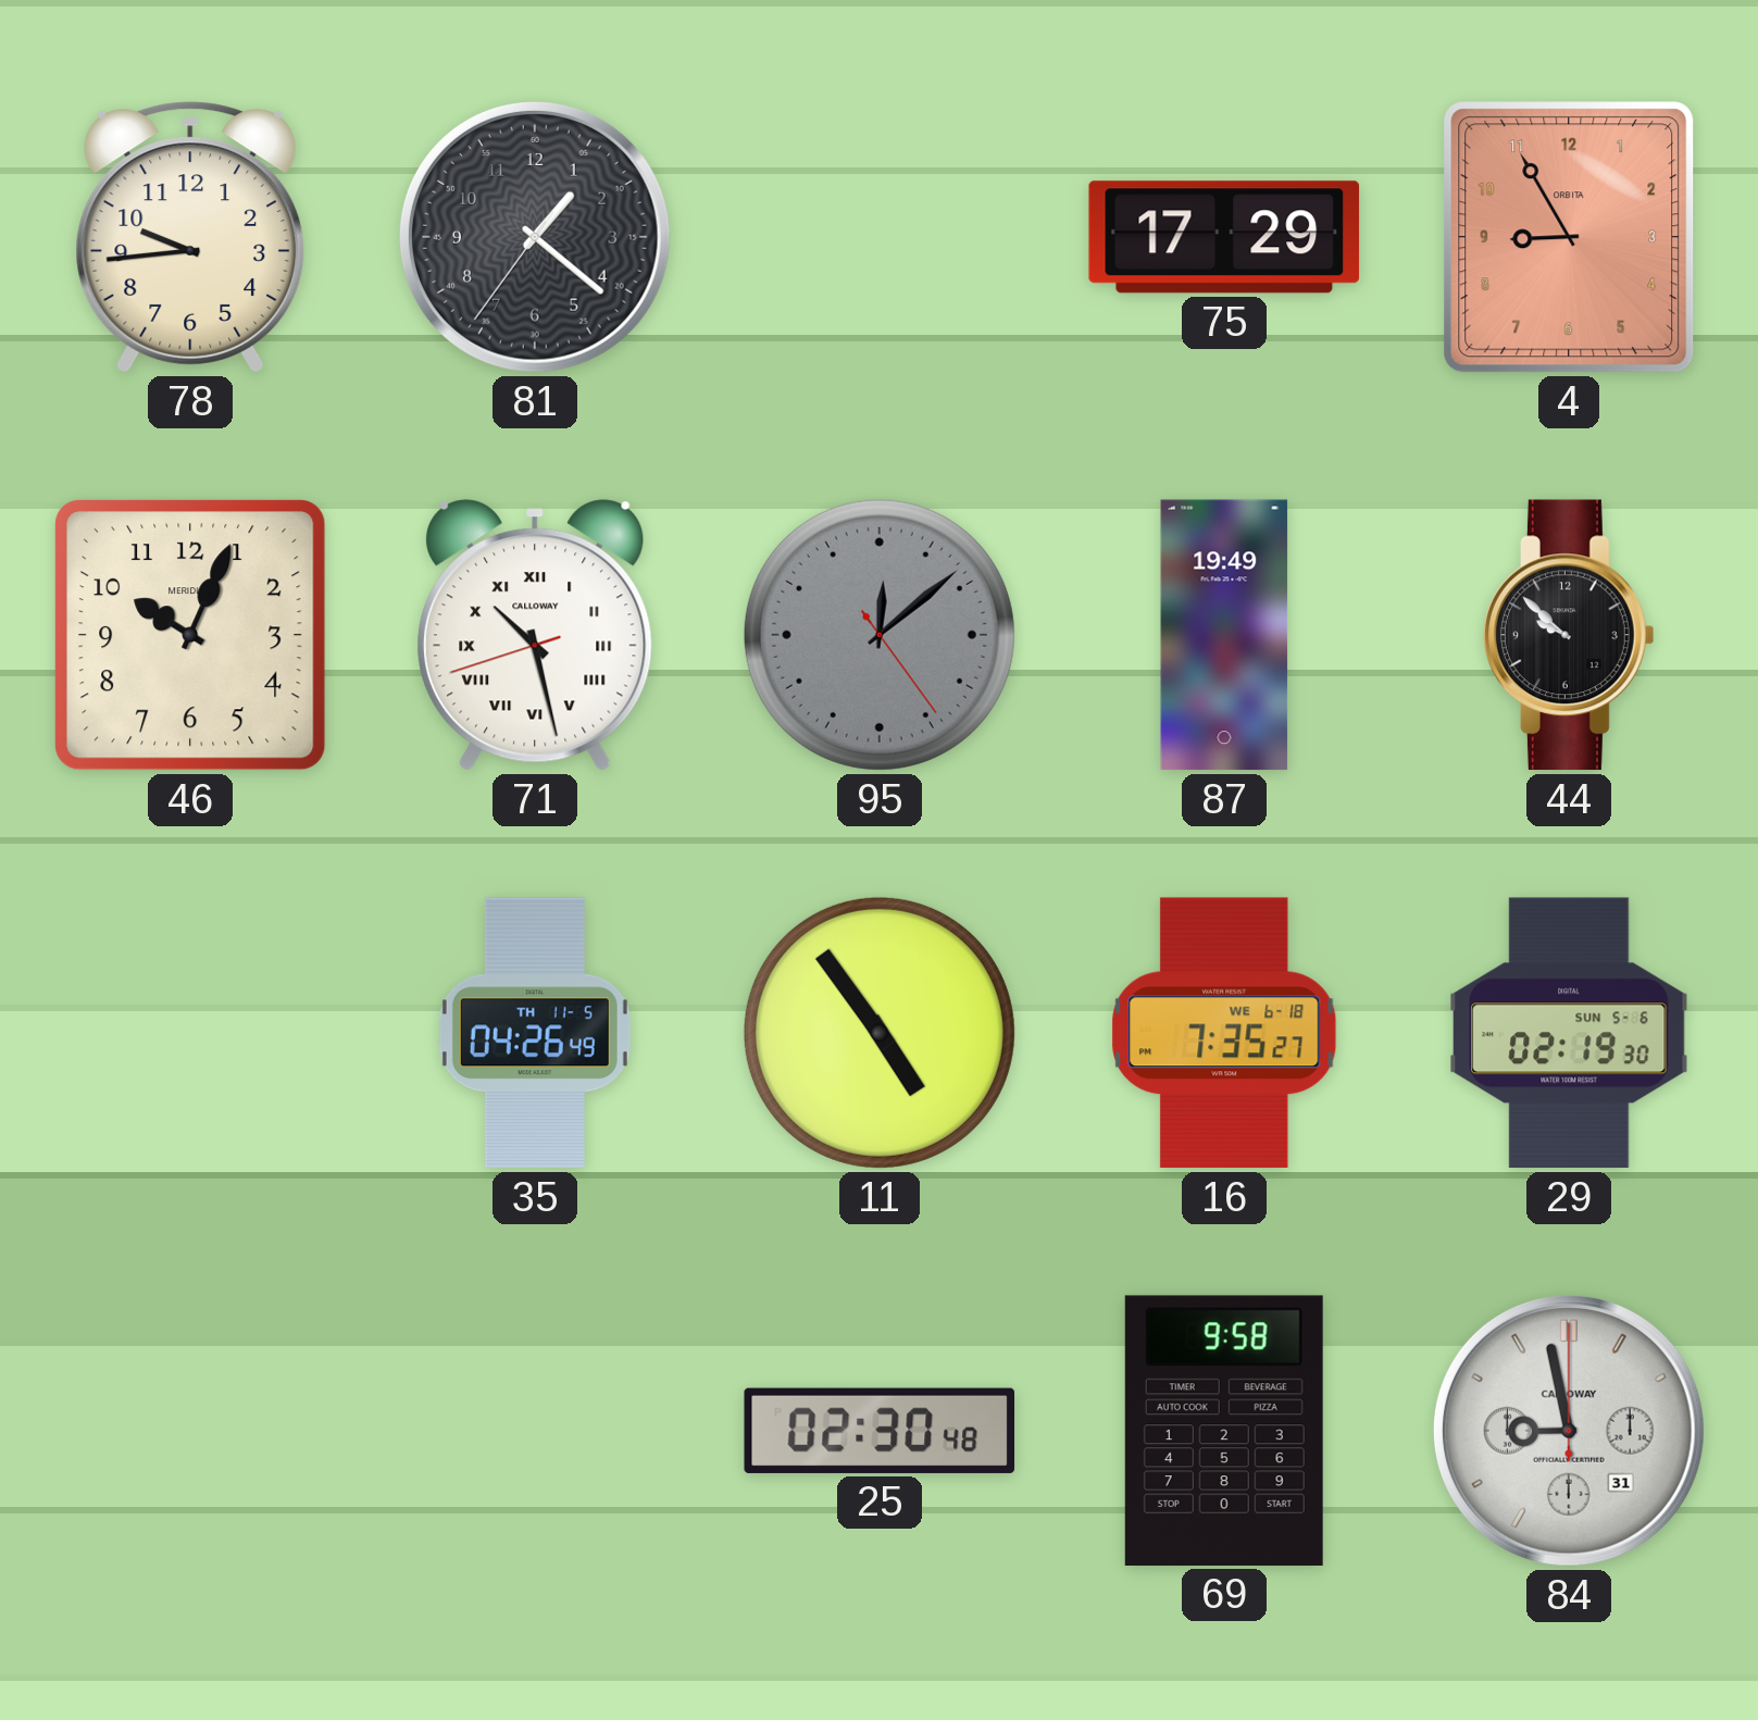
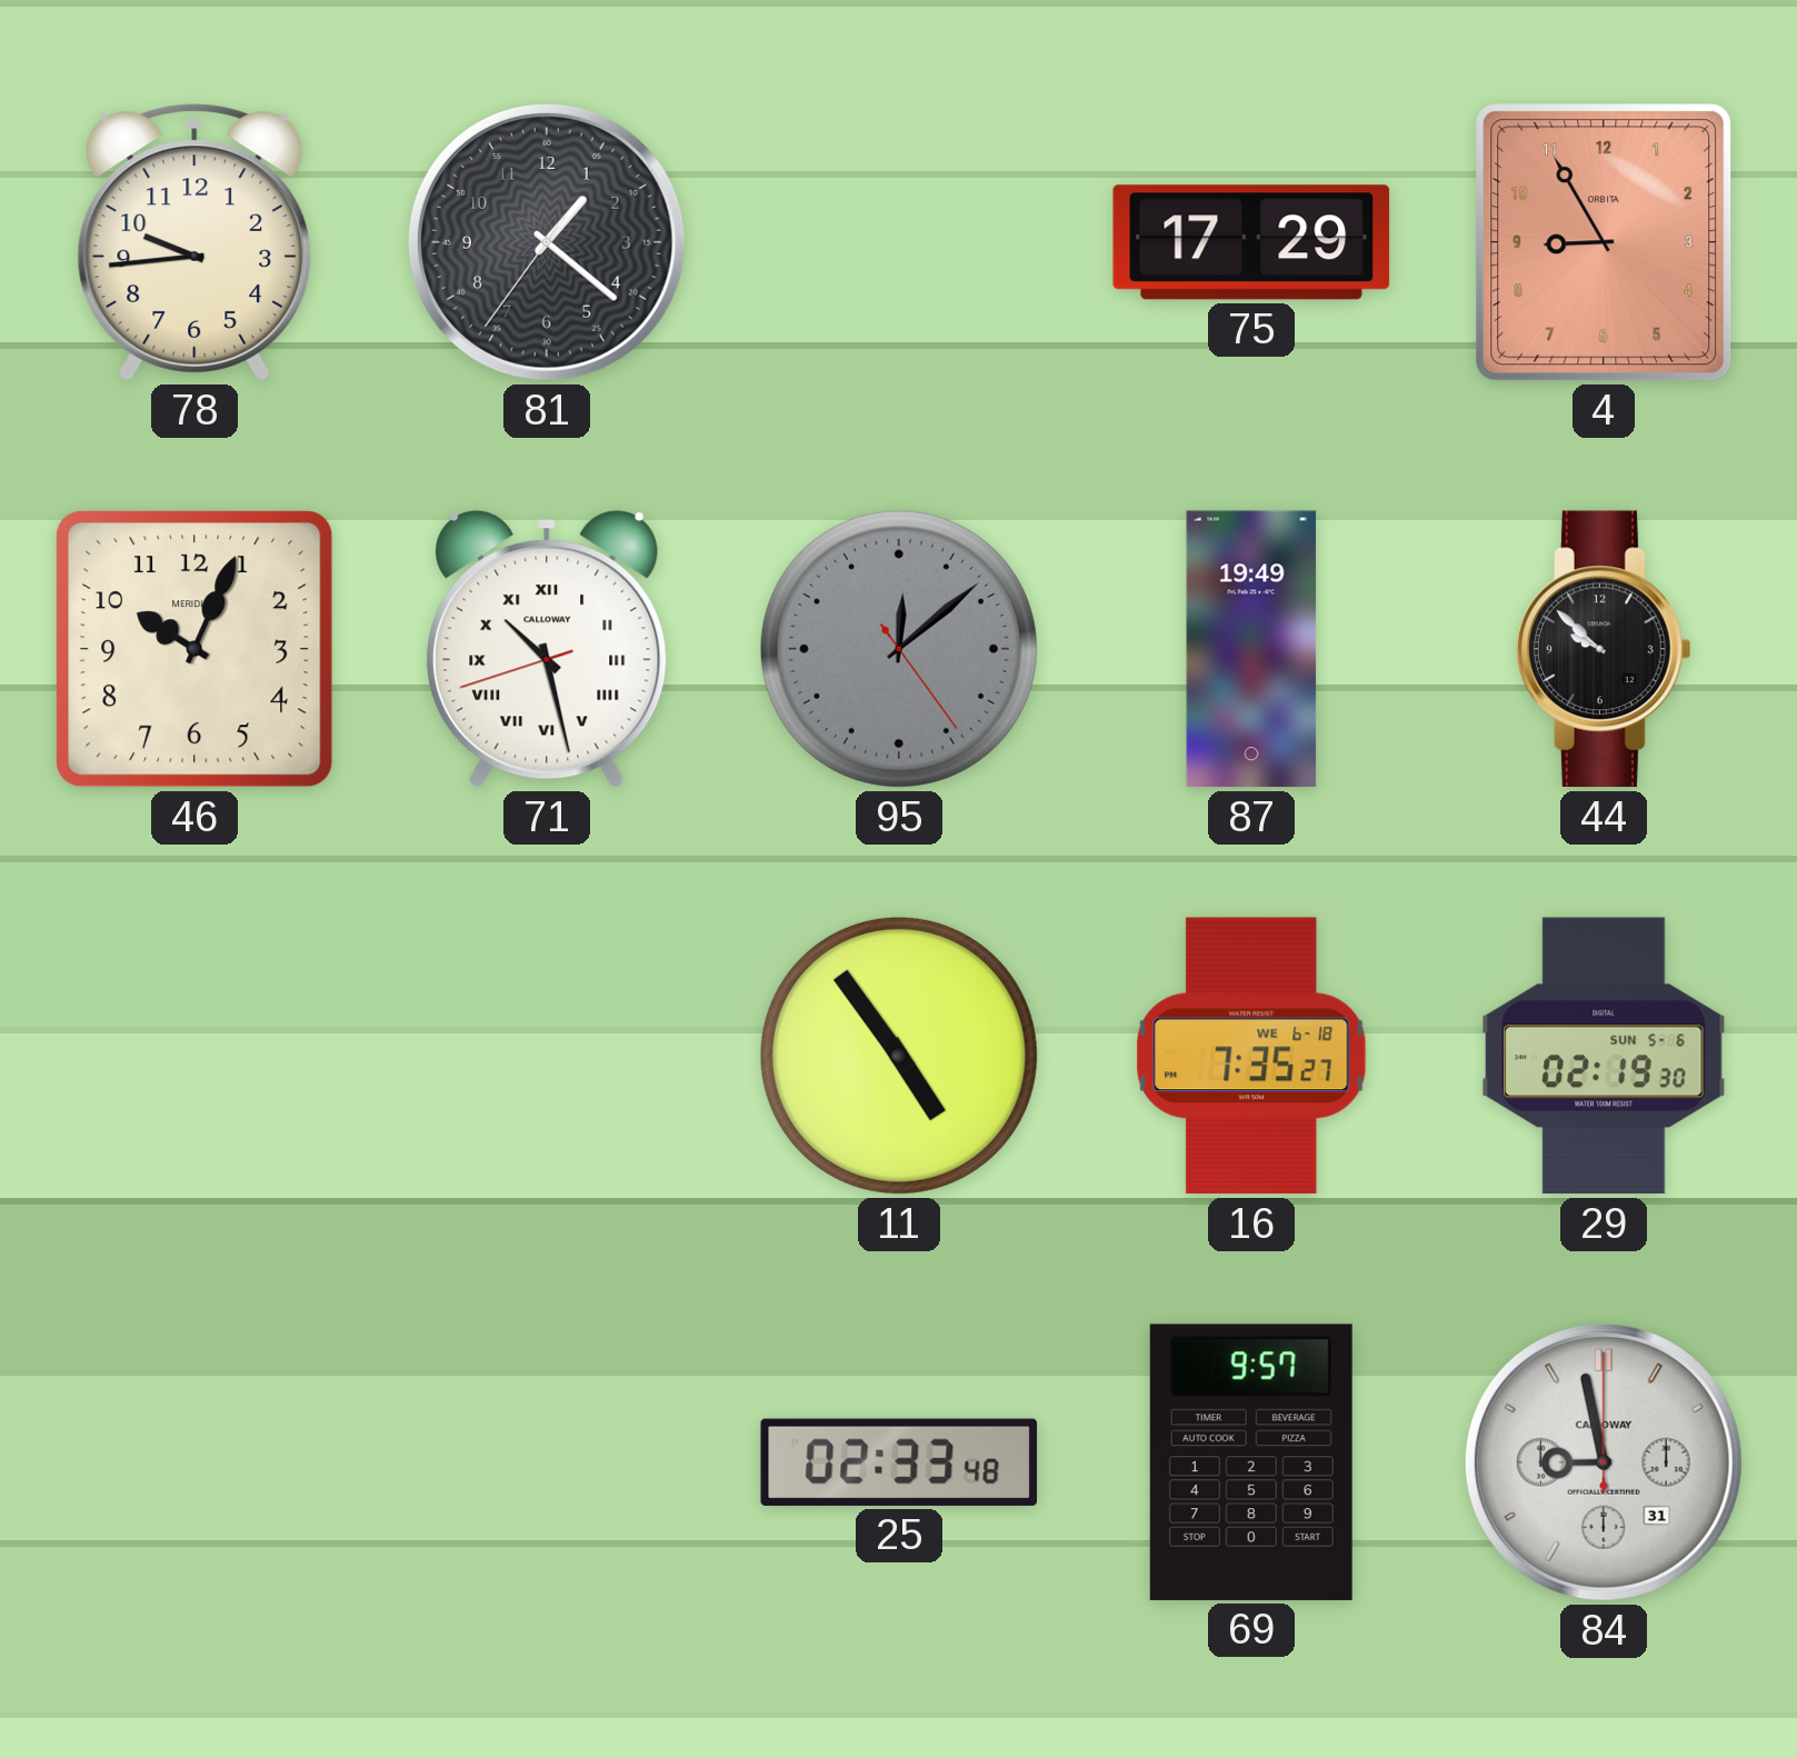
35: 04:26 -> none (535, 1033)
25: 02:30 -> 02:33 (899, 1462)
69: 9:58 -> 9:57 (1251, 1462)
